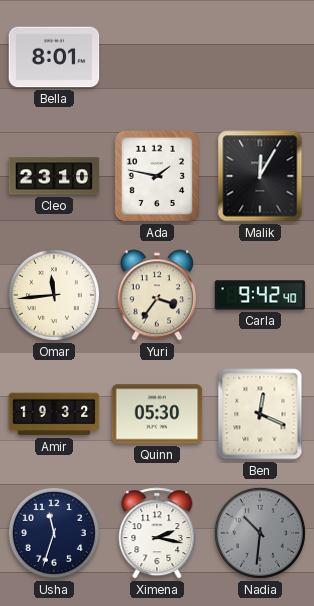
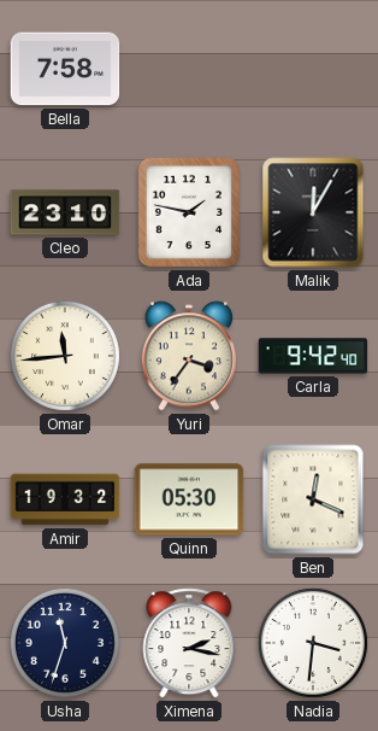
Bella: 8:01 -> 7:58 (65, 69)
Nadia: 10:31 -> 3:31 (313, 643)
Nadia dial: grey -> white (313, 643)
